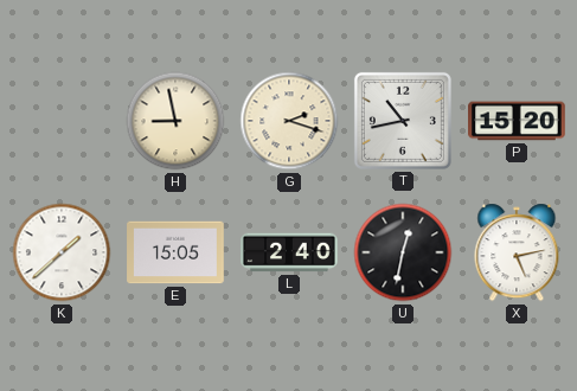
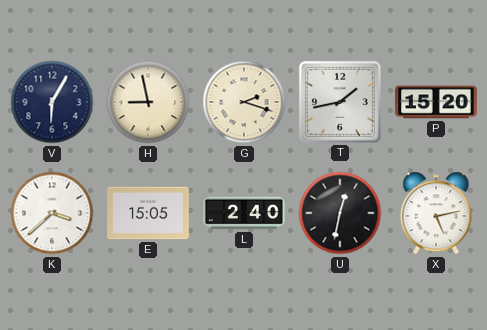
V: none -> 6:05 (52, 102)
T: 10:43 -> 1:43 (340, 102)
K: 1:38 -> 3:38 (52, 213)
